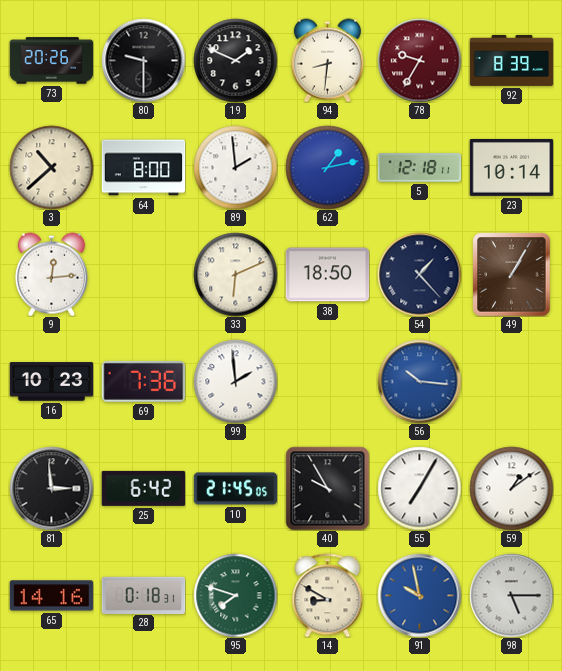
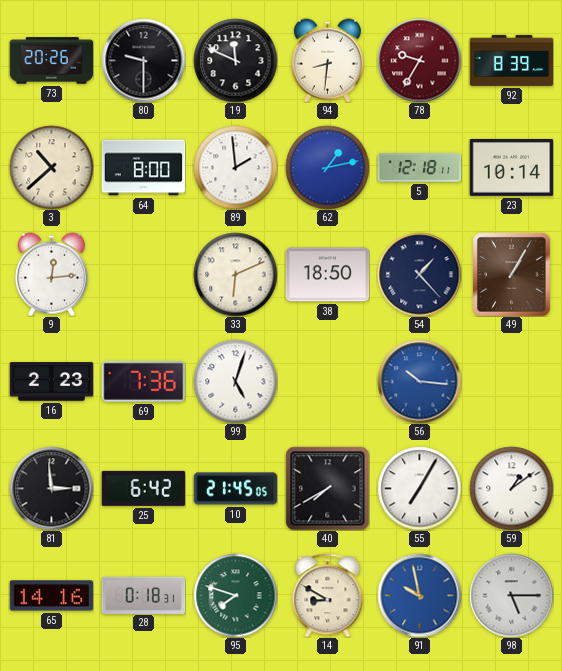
19: 1:49 -> 11:49 (235, 60)
16: 10:23 -> 2:23 (51, 382)
99: 1:59 -> 5:03 (235, 381)
40: 9:55 -> 7:40 (327, 488)
